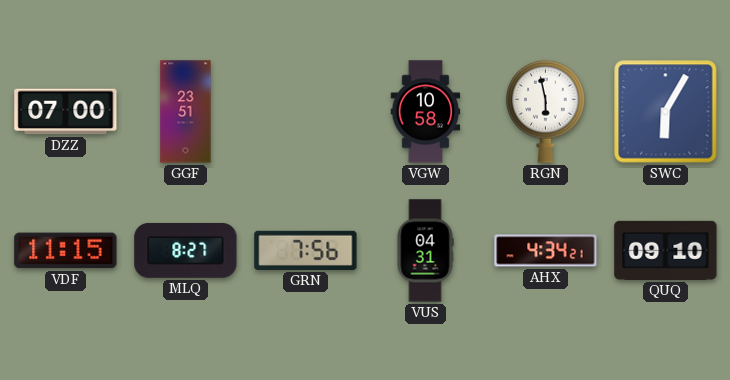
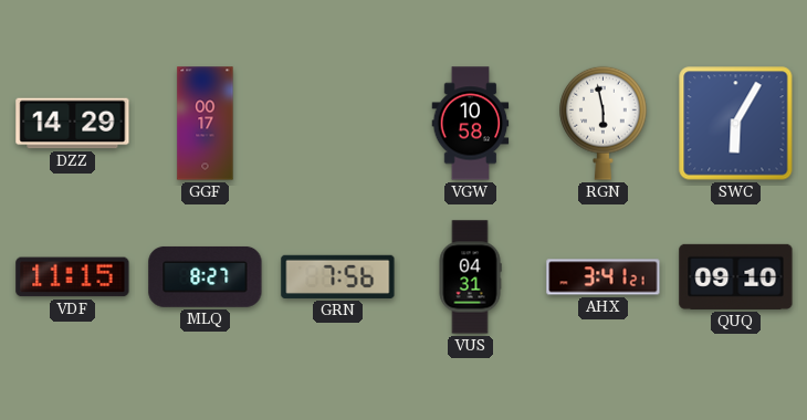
DZZ: 07:00 -> 14:29 (73, 124)
GGF: 23:51 -> 00:17 (206, 124)
AHX: 4:34 -> 3:41 (604, 277)
